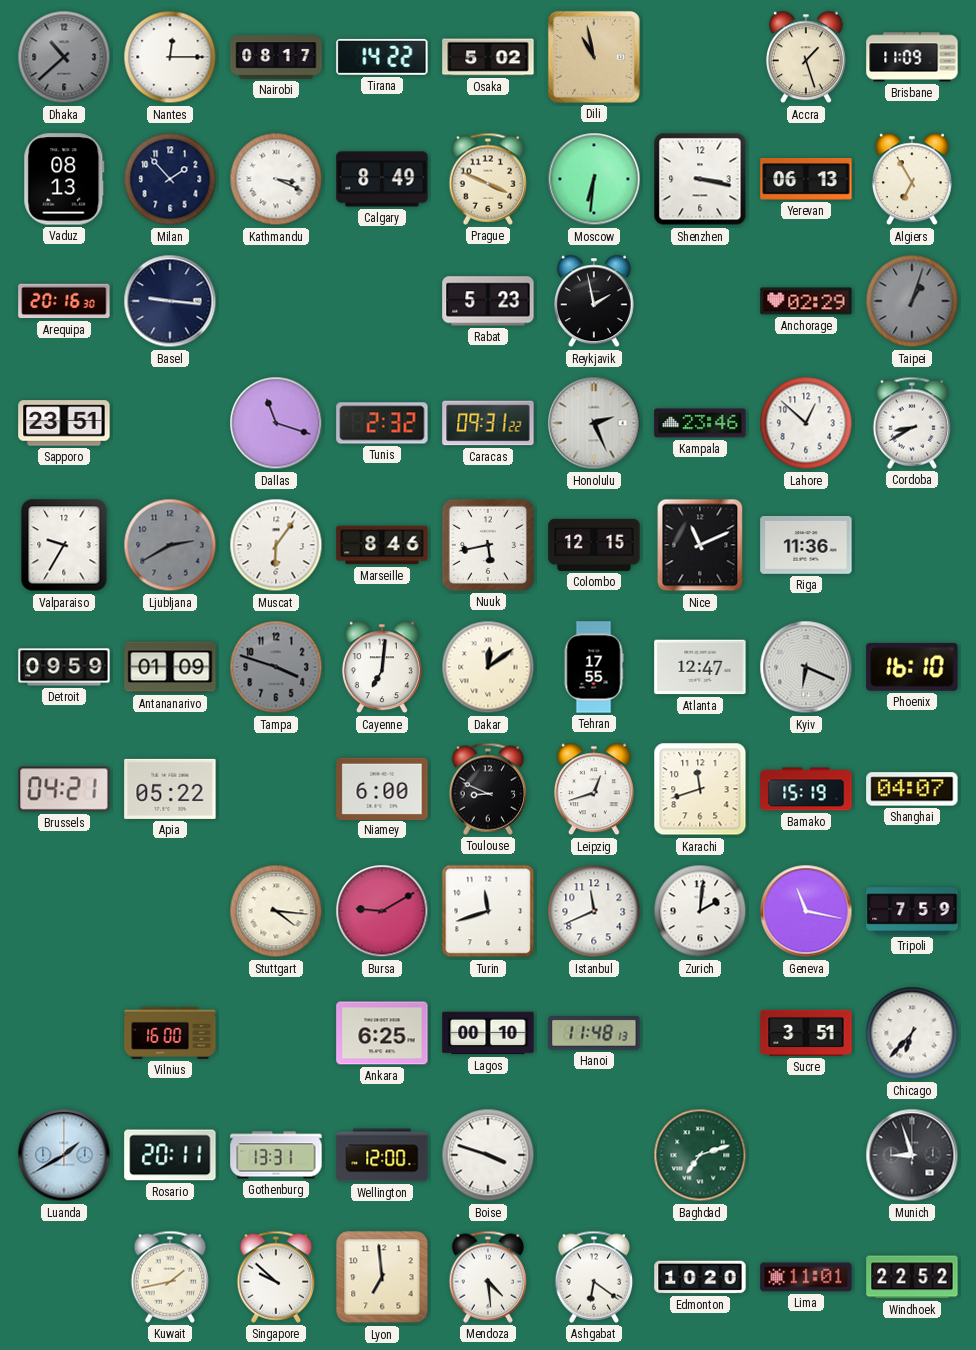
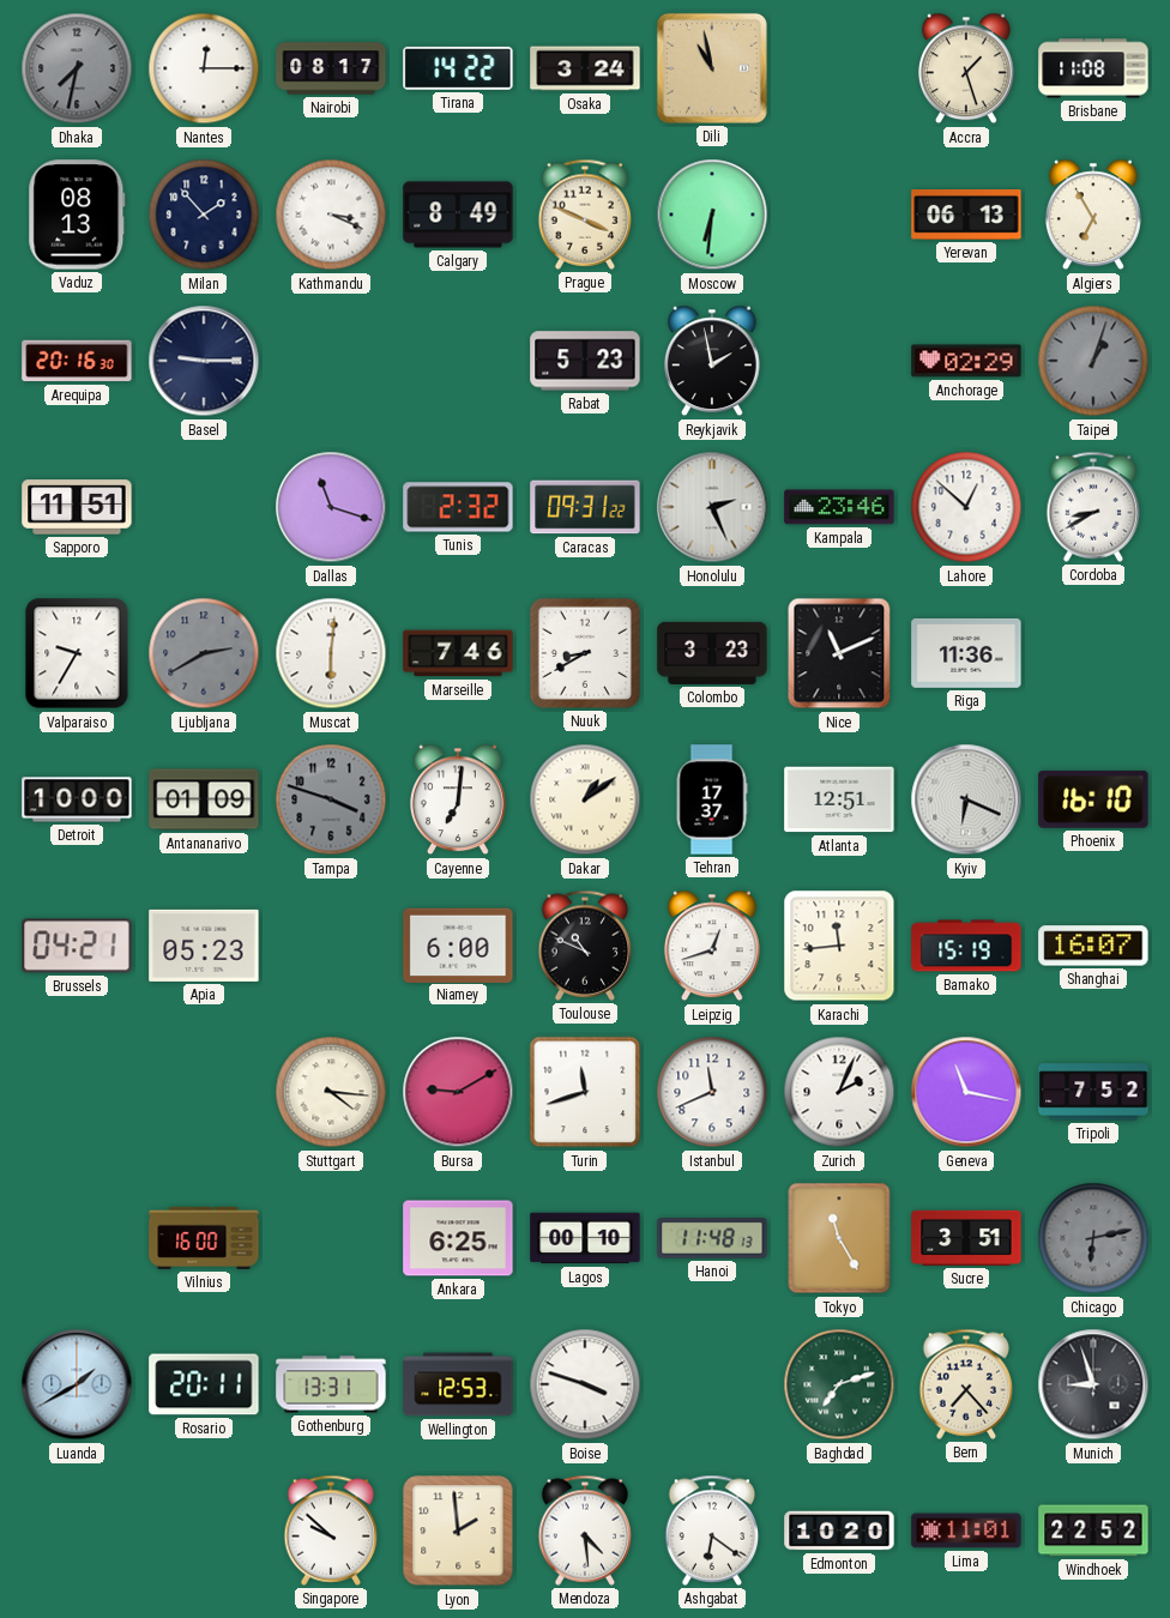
Dhaka: 10:38 -> 7:32 (77, 68)
Osaka: 5:02 -> 3:24 (585, 68)
Brisbane: 11:09 -> 11:08 (1093, 68)
Shenzhen: 3:17 -> none (700, 179)
Basel: 9:16 -> 9:15 (204, 361)
Sapporo: 23:51 -> 11:51 (77, 507)
Muscat: 6:06 -> 6:01 (331, 653)
Marseille: 8:46 -> 7:46 (458, 653)
Nuuk: 5:43 -> 8:40 (585, 653)
Colombo: 12:15 -> 3:23 (712, 653)
Detroit: 09:59 -> 10:00 (77, 799)
Dakar: 12:09 -> 1:09 (585, 799)
Tehran: 17:55 -> 17:37 (712, 799)
Atlanta: 12:47 -> 12:51 (839, 799)
Apia: 05:22 -> 05:23 (204, 946)
Toulouse: 8:49 -> 10:49 (585, 946)
Karachi: 11:42 -> 11:44 (839, 946)
Shanghai: 04:07 -> 16:07 (1093, 946)
Zurich: 2:01 -> 2:04 (839, 1092)
Tripoli: 7:59 -> 7:52 (1093, 1092)
Tokyo: none -> 11:25 (839, 1238)
Chicago: 6:37 -> 6:13 (1093, 1238)
Chicago dial: white -> grey (1093, 1238)
Wellington: 12:00 -> 12:53 (458, 1384)
Bern: none -> 7:23 (966, 1384)
Kuwait: 1:43 -> none (170, 1277)
Lyon: 6:59 -> 1:59 (458, 1531)
